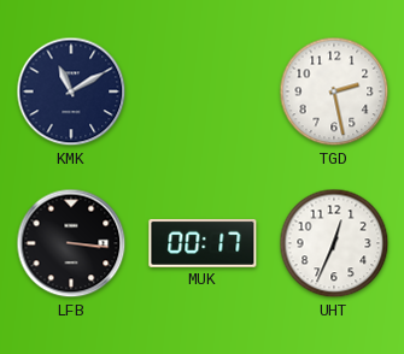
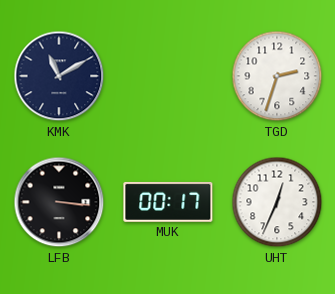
TGD: 2:28 -> 2:33 (277, 76)
